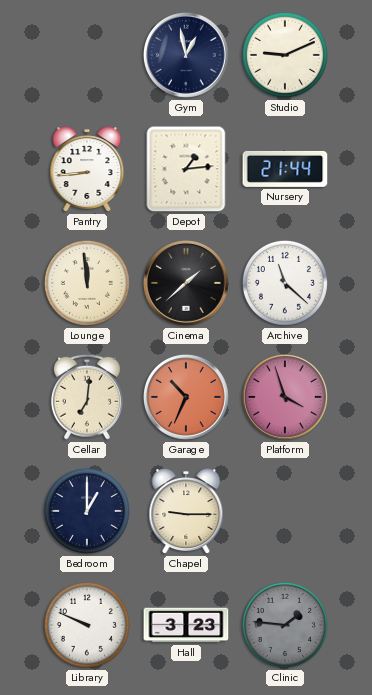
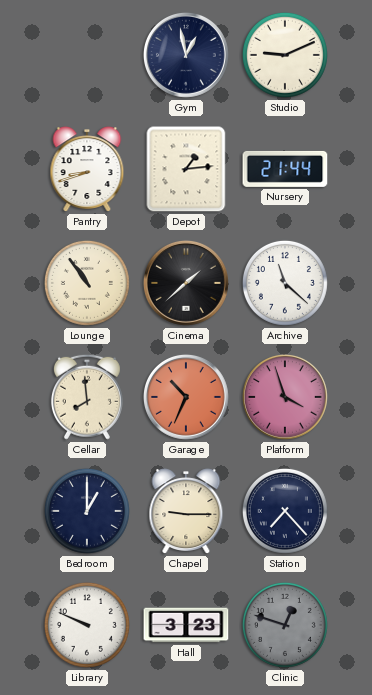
Pantry: 8:44 -> 8:42 (87, 169)
Lounge: 11:59 -> 10:54 (87, 283)
Cellar: 7:01 -> 7:59 (87, 397)
Station: none -> 7:23 (285, 511)
Clinic: 1:46 -> 12:48 (285, 625)
